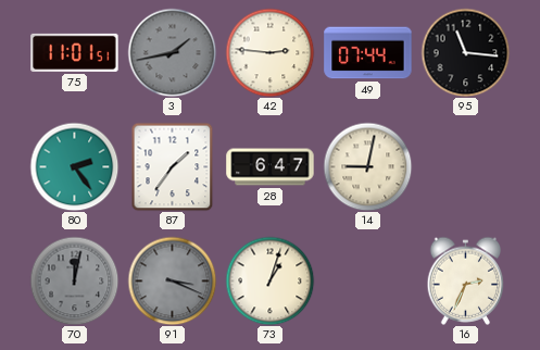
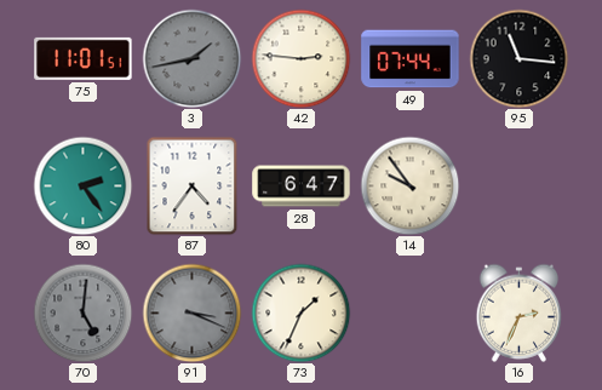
87: 1:36 -> 4:36 (193, 185)
14: 9:02 -> 9:54 (409, 185)
70: 12:02 -> 5:01 (82, 312)
73: 1:03 -> 1:34 (300, 312)
